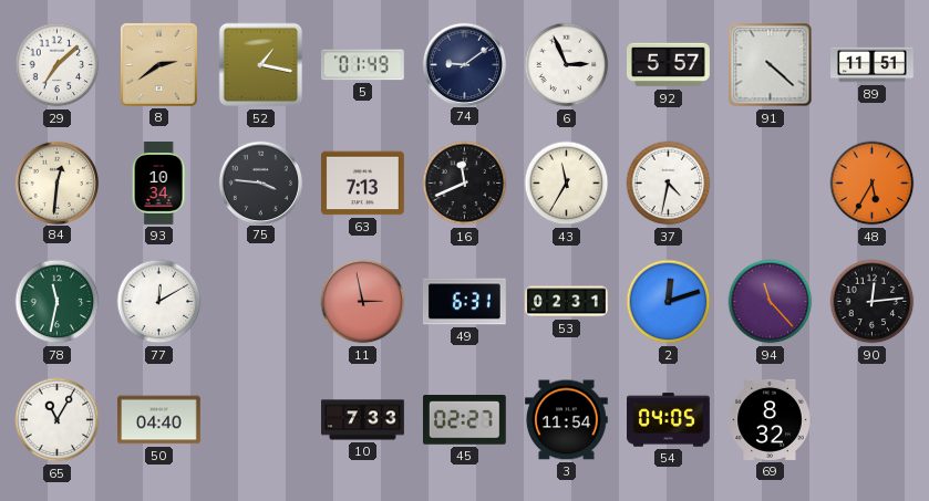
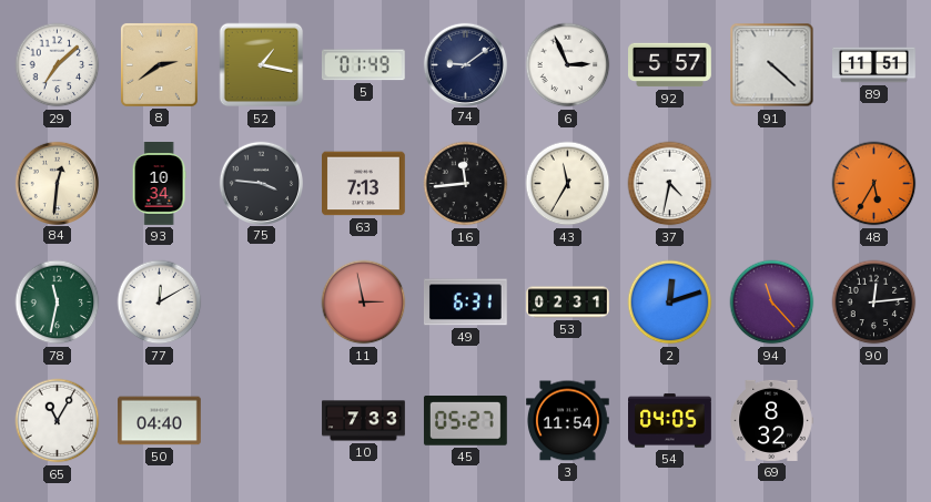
16: 11:41 -> 11:44 (466, 184)
45: 02:27 -> 05:27 (465, 421)
